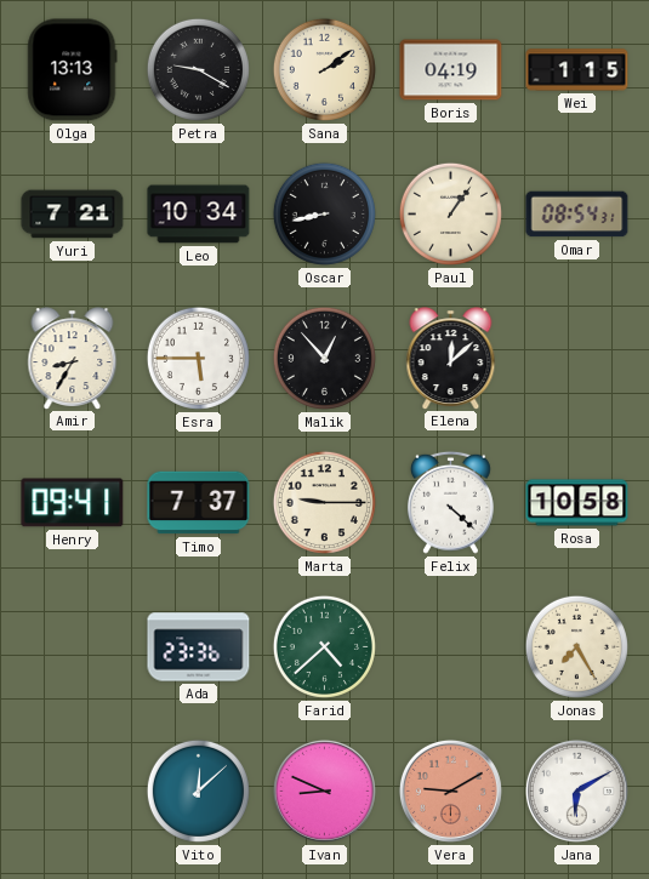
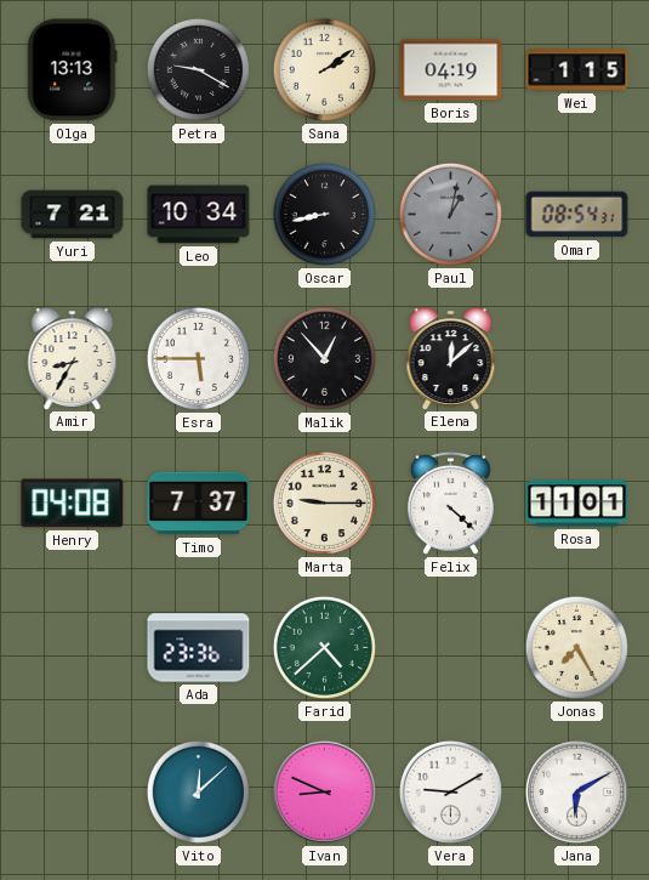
Paul: 1:06 -> 1:02 (450, 214)
Paul dial: cream -> grey (450, 214)
Henry: 09:41 -> 04:08 (73, 504)
Rosa: 10:58 -> 11:01 (577, 504)
Vera dial: salmon -> white (450, 791)
